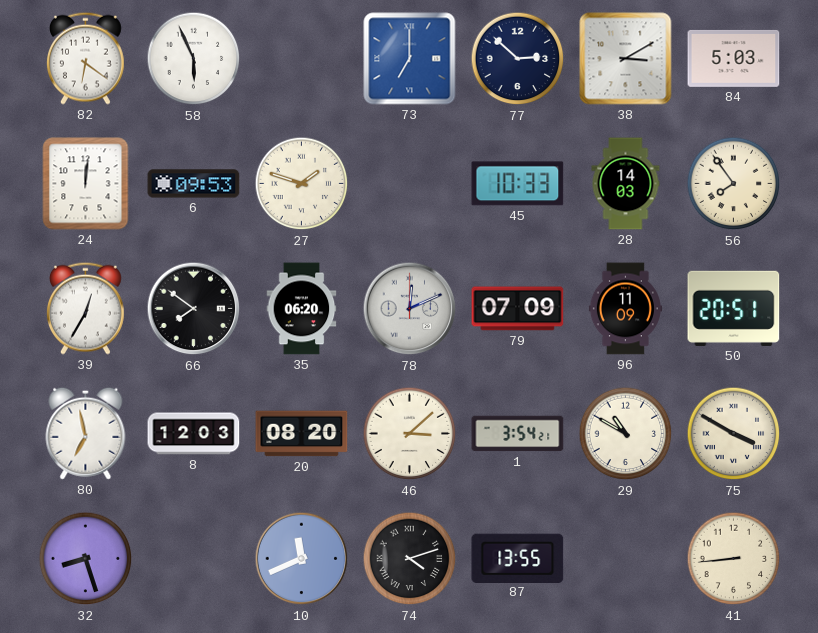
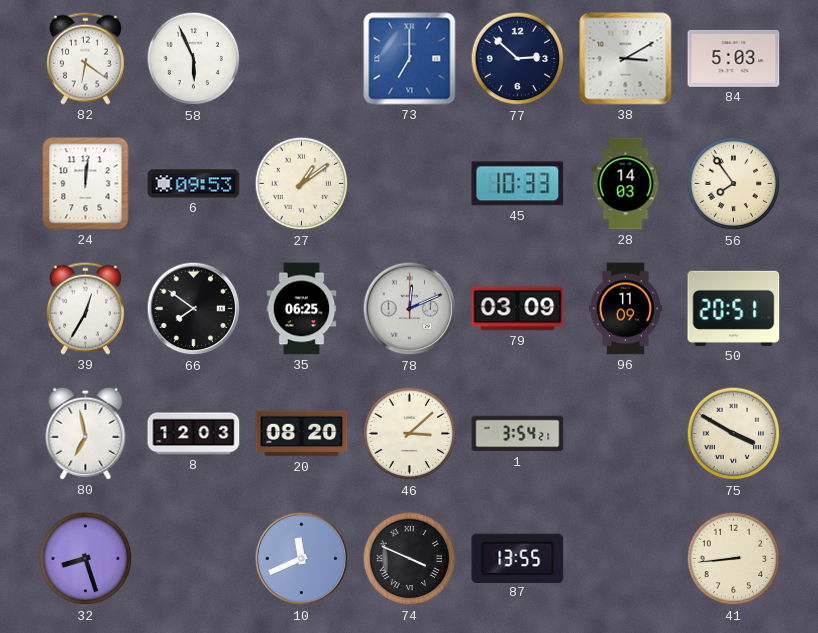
27: 1:48 -> 1:09 (302, 184)
35: 06:20 -> 06:25 (302, 309)
79: 07:09 -> 03:09 (518, 309)
29: 10:50 -> none (626, 434)
74: 4:12 -> 3:49 (410, 559)
